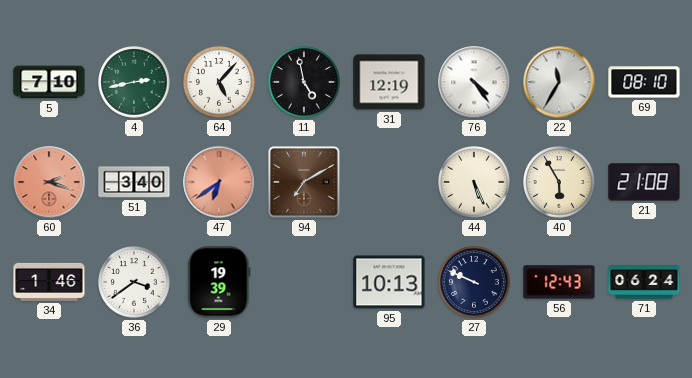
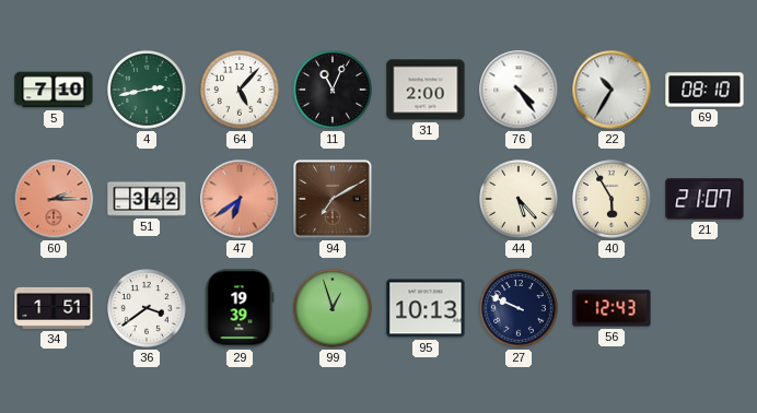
11: 4:58 -> 11:04 (333, 90)
31: 12:19 -> 2:00 (426, 90)
22: 11:35 -> 10:35 (612, 90)
60: 2:18 -> 2:15 (54, 199)
51: 3:40 -> 3:42 (147, 199)
44: 5:26 -> 5:23 (519, 199)
21: 21:08 -> 21:07 (704, 199)
34: 1:46 -> 1:51 (54, 308)
99: none -> 12:57 (333, 308)
71: 06:24 -> none (644, 282)
